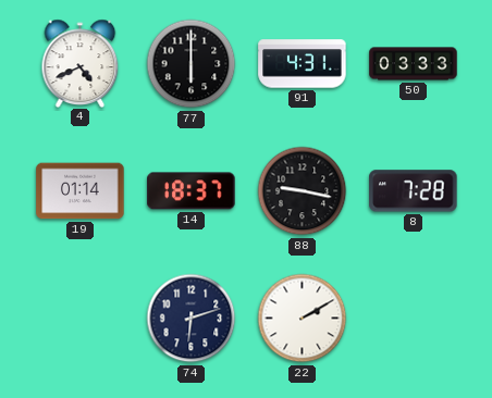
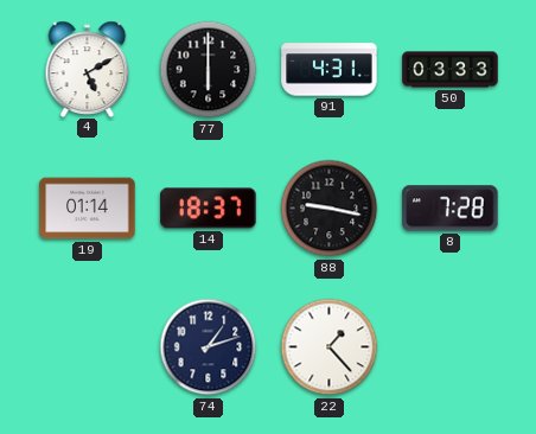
4: 4:41 -> 5:10 (88, 69)
74: 6:12 -> 1:12 (209, 347)
22: 2:10 -> 1:23 (330, 347)
